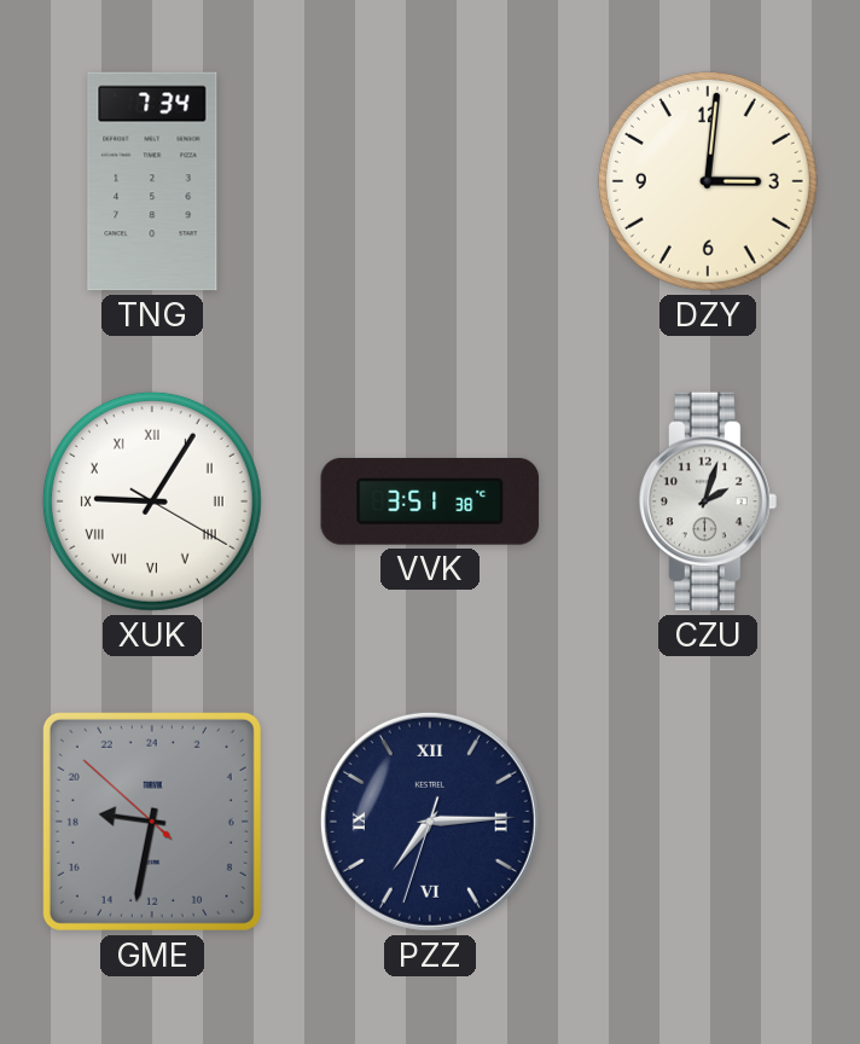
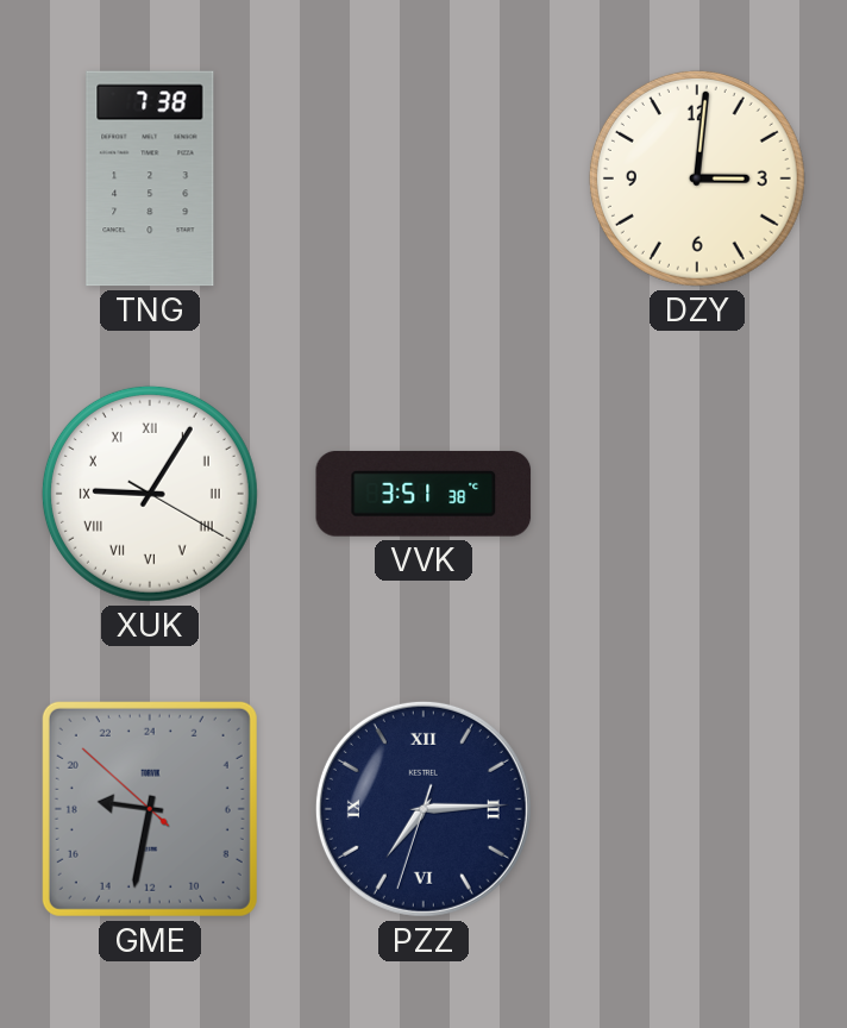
TNG: 7:34 -> 7:38 (150, 178)
CZU: 2:03 -> none (709, 501)
